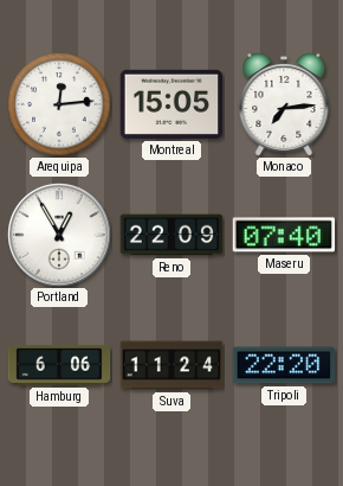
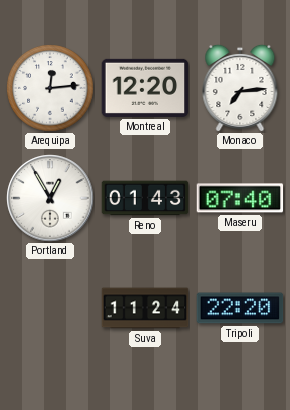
Montreal: 15:05 -> 12:20 (145, 88)
Reno: 22:09 -> 01:43 (145, 198)
Hamburg: 6:06 -> none (59, 365)
